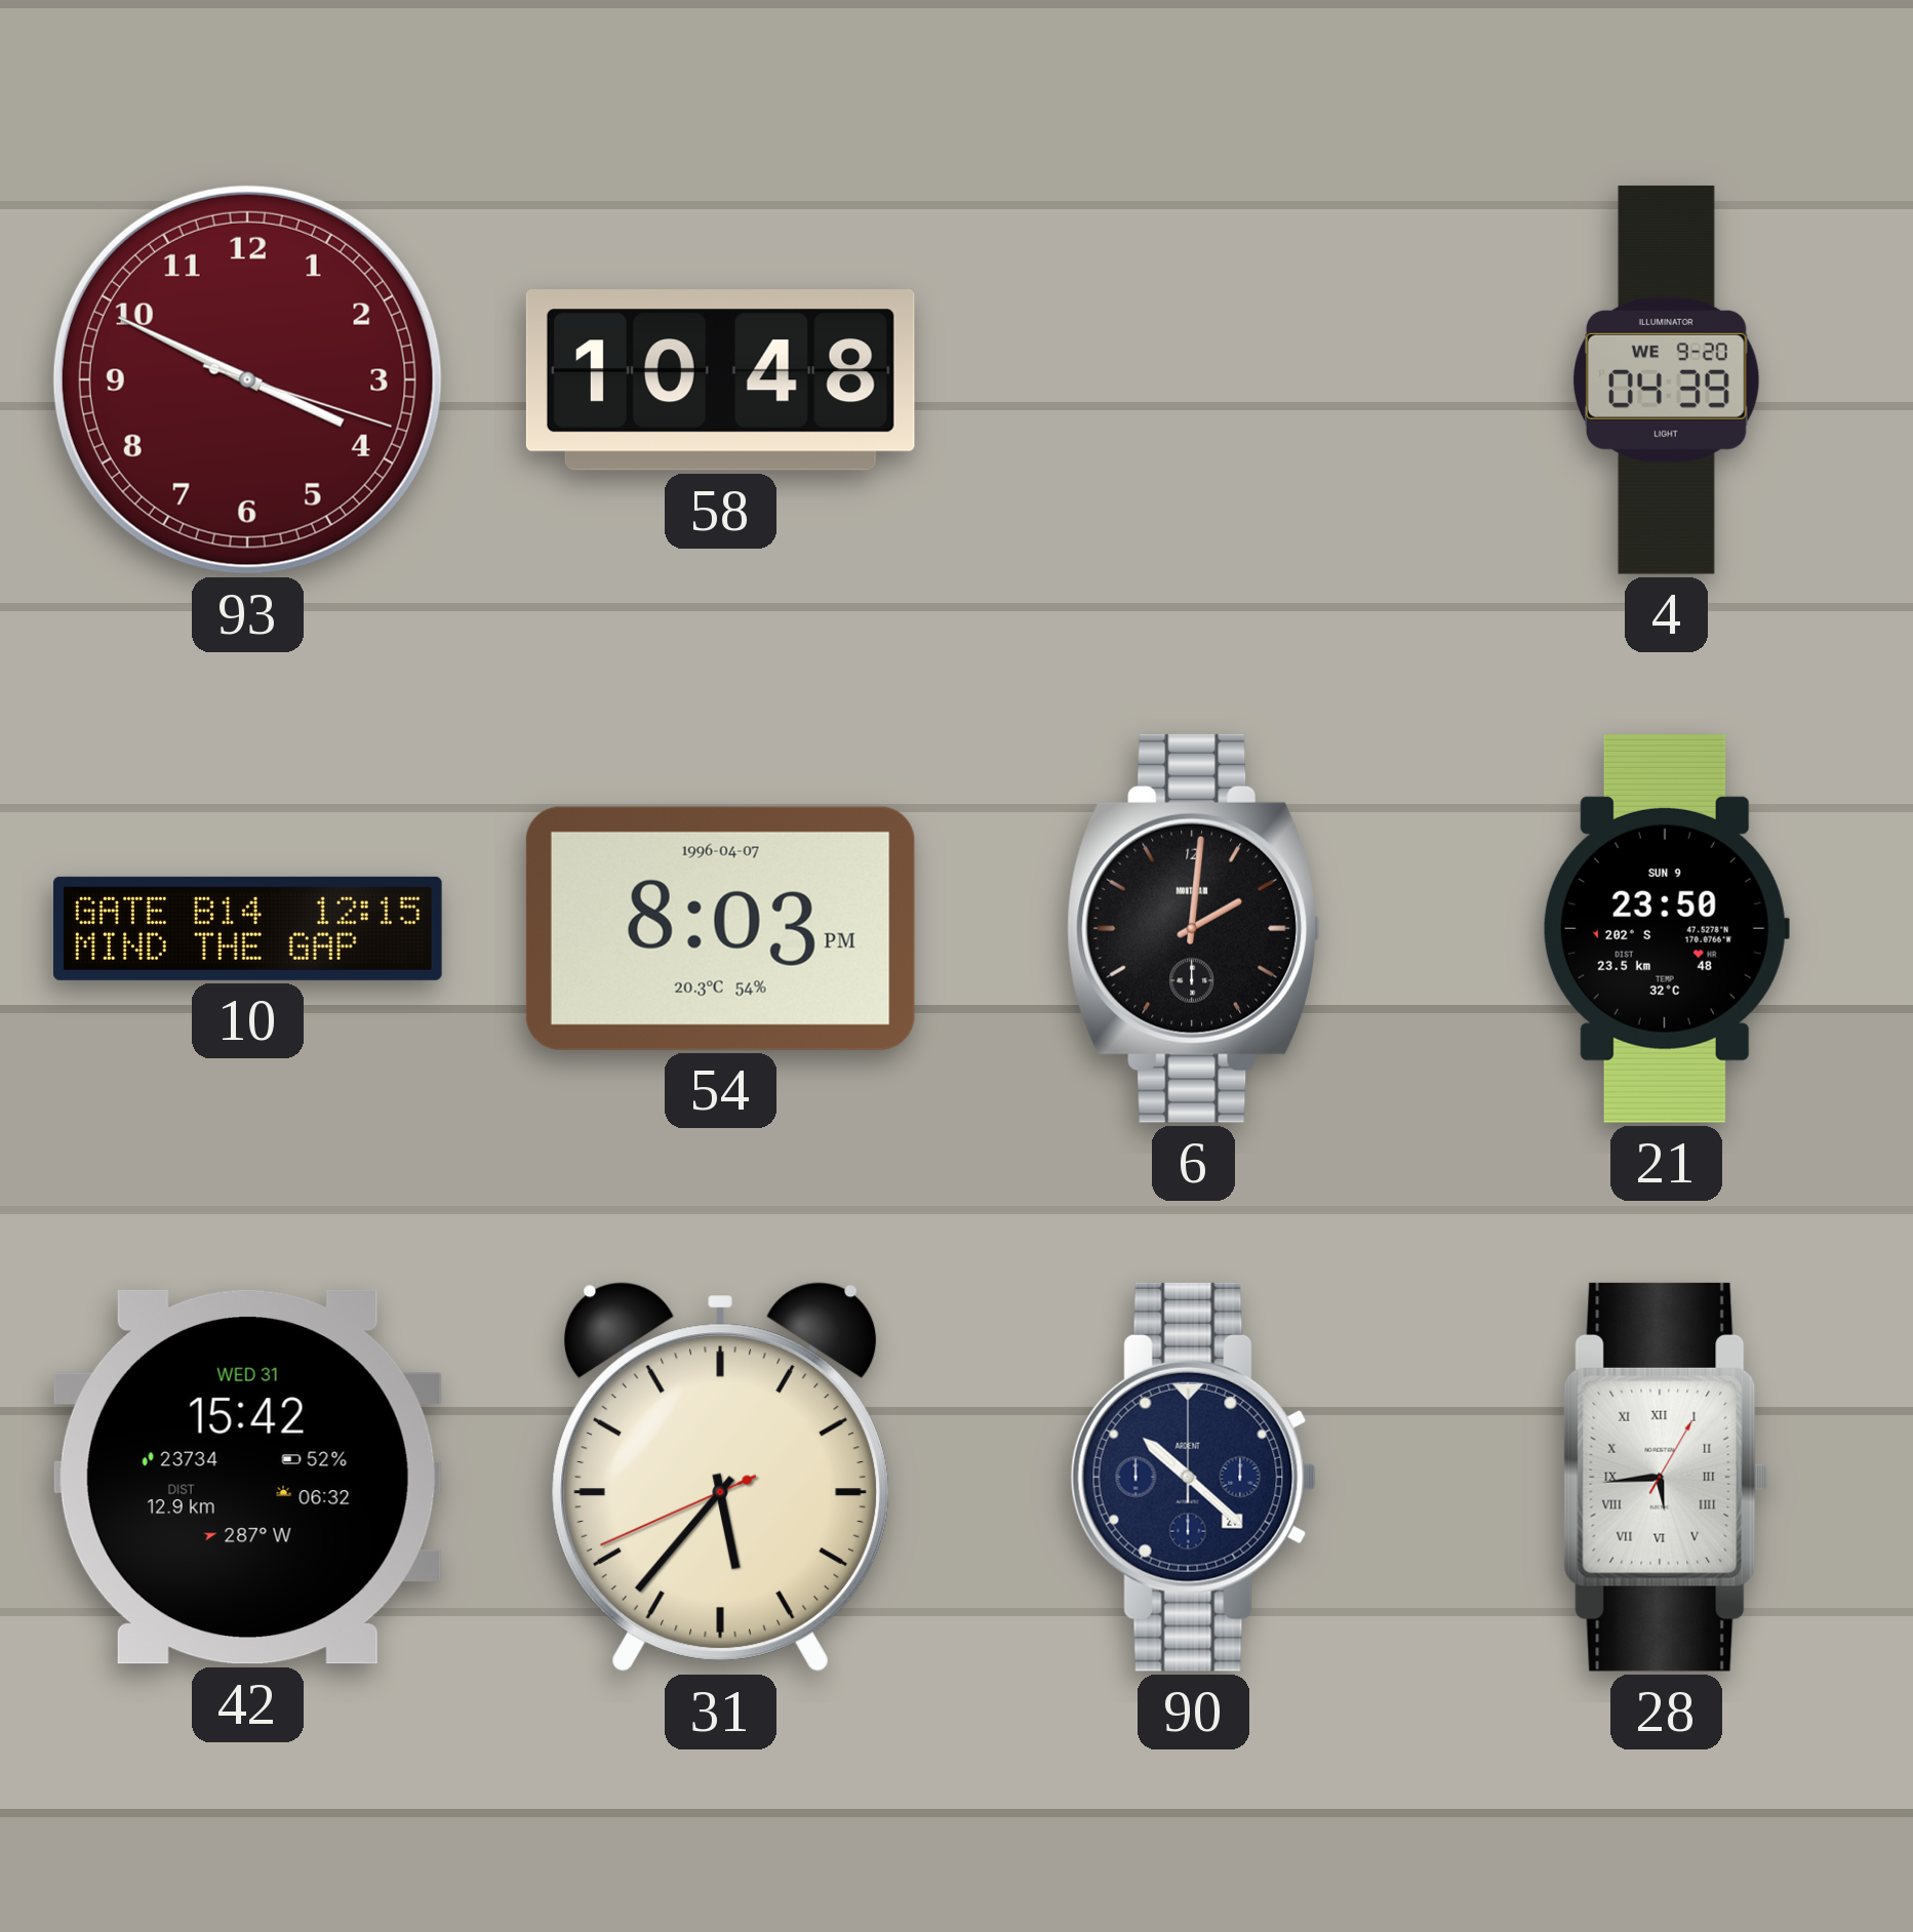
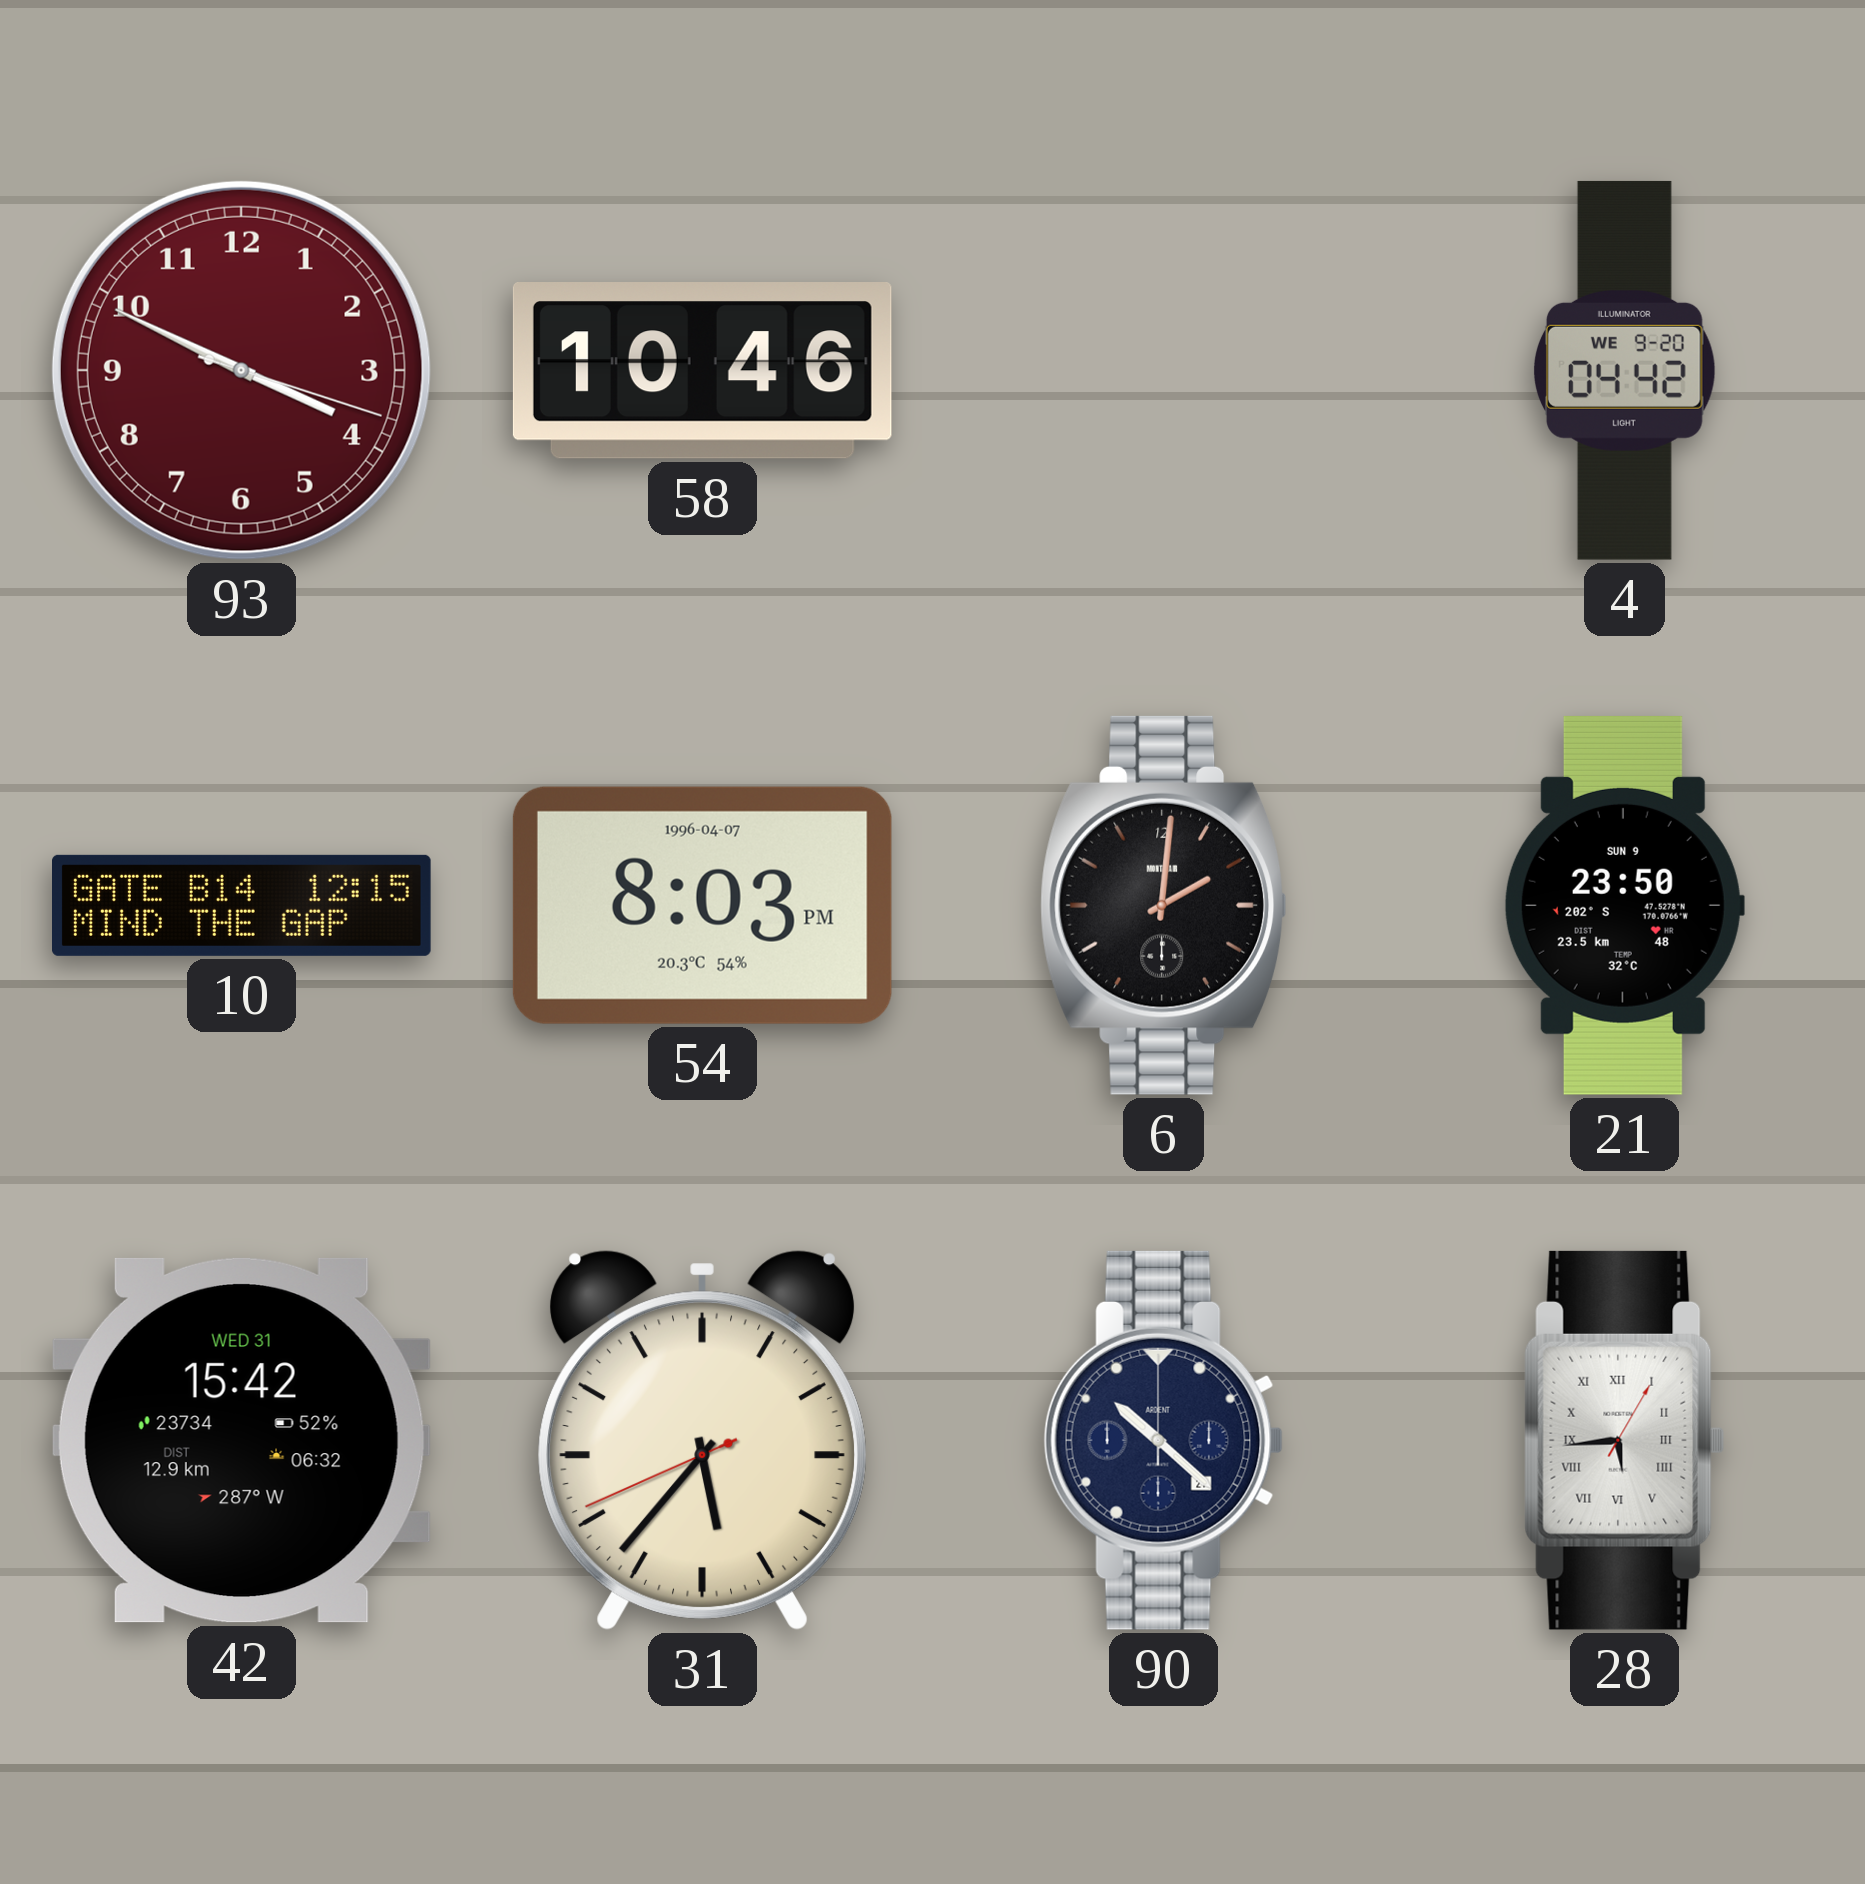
58: 10:48 -> 10:46 (702, 370)
4: 04:39 -> 04:42 (1624, 370)
